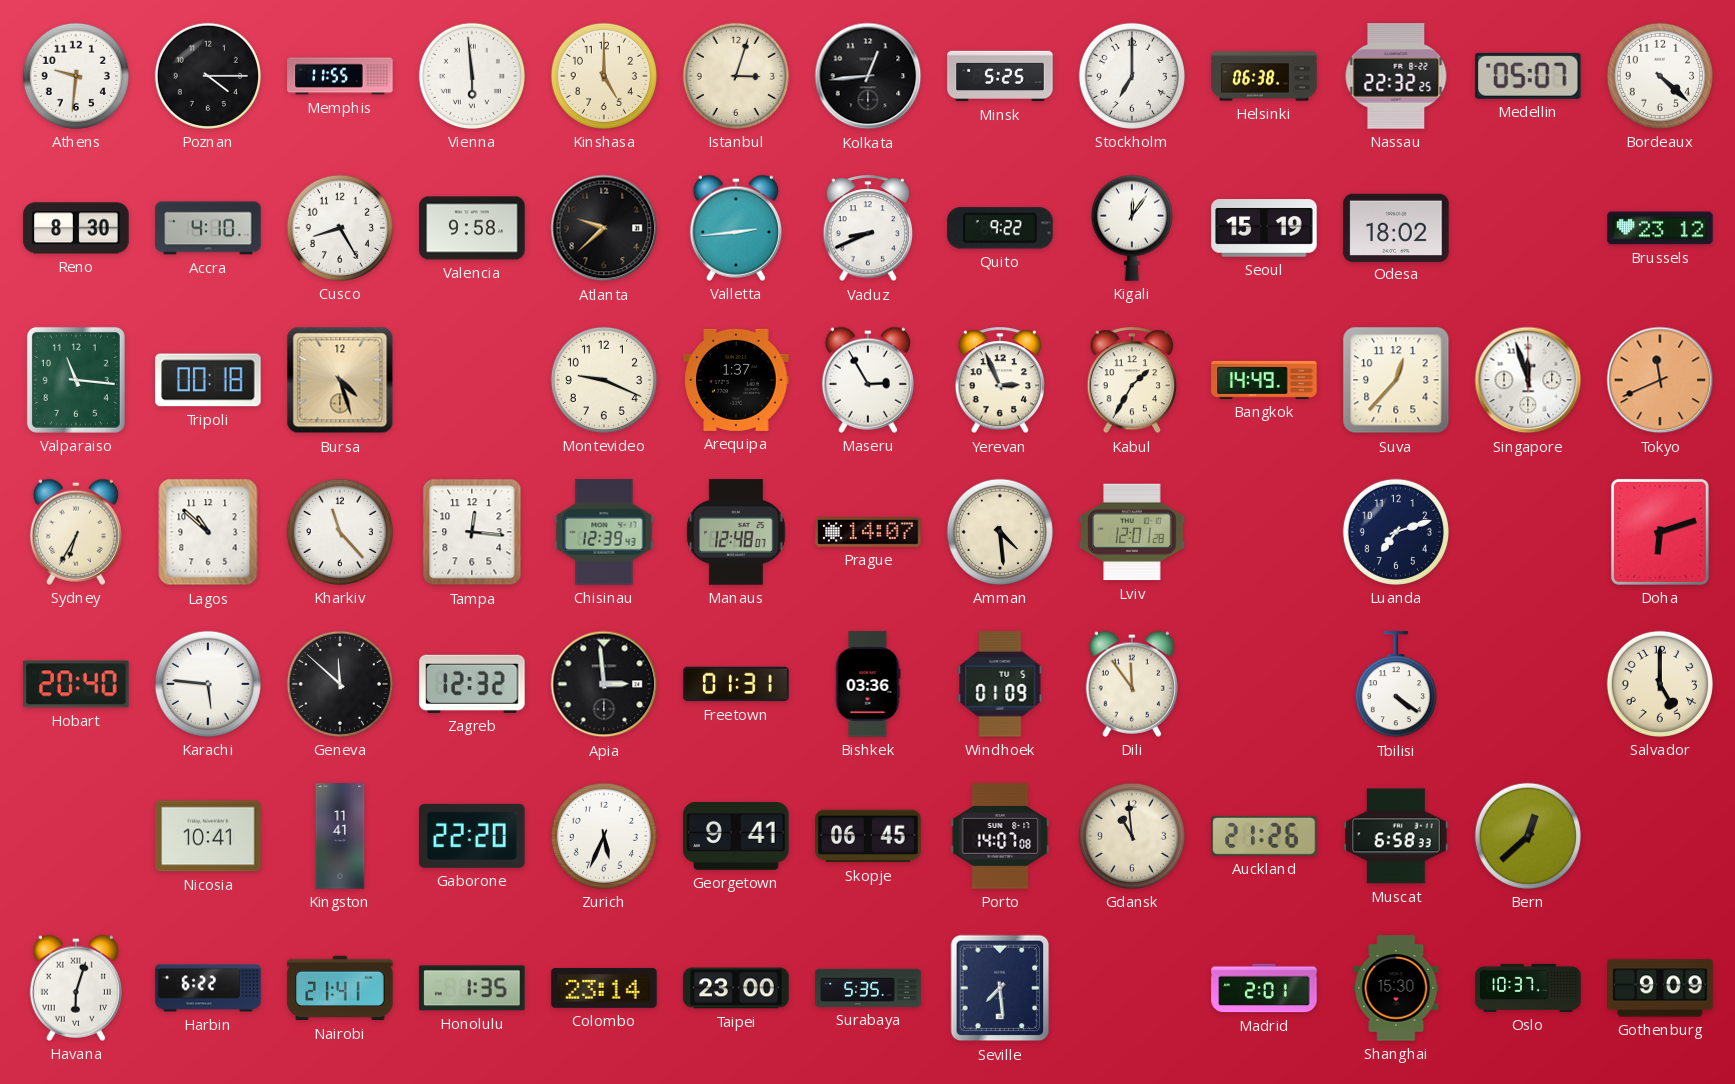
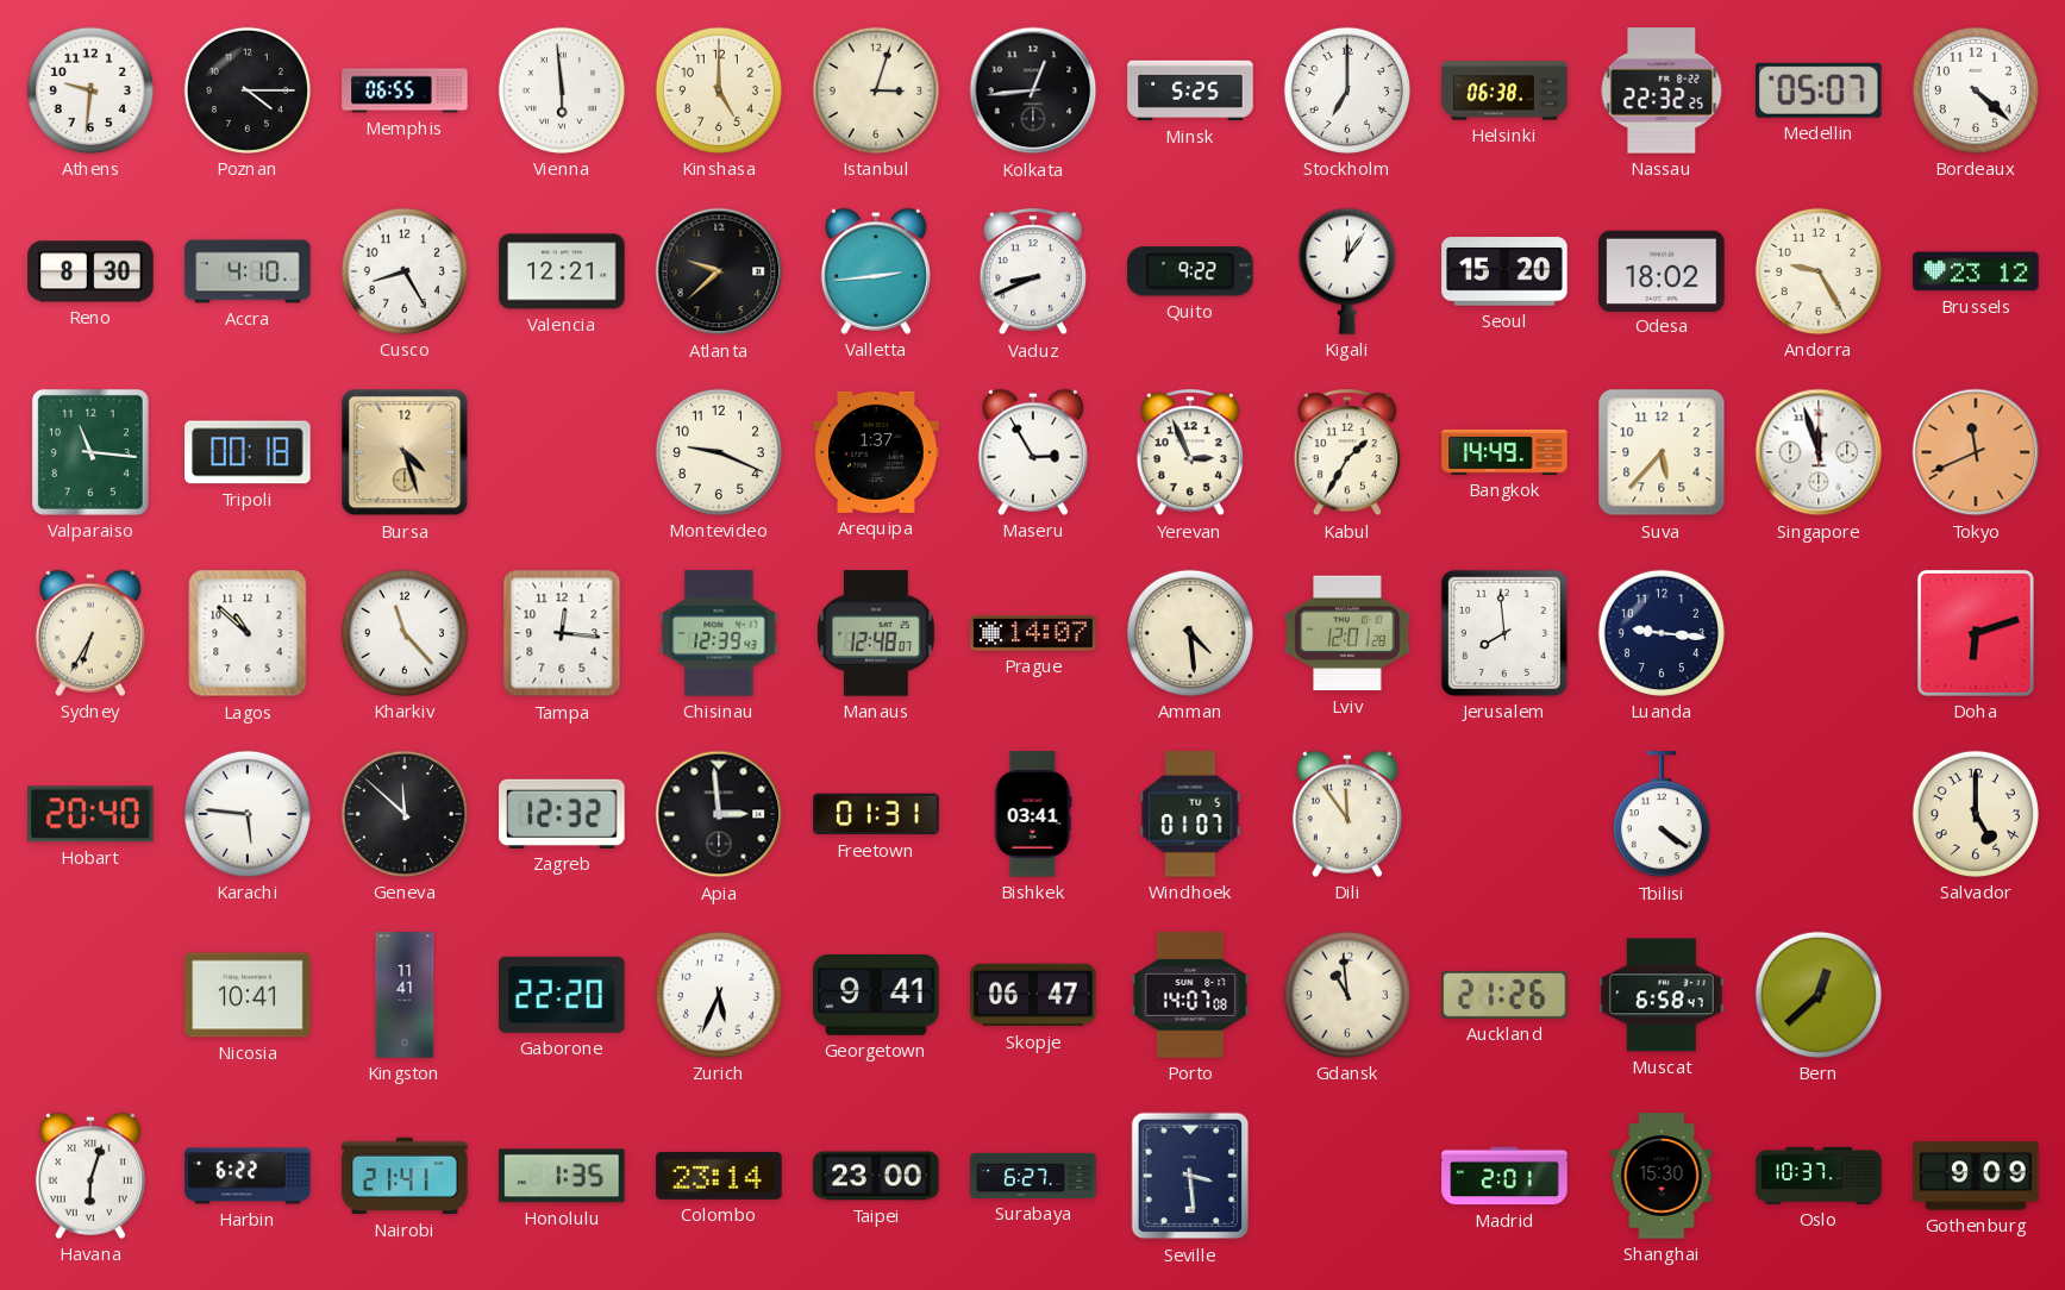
Memphis: 11:55 -> 06:55 (405, 90)
Valencia: 9:58 -> 12:21 (562, 271)
Seoul: 15:19 -> 15:20 (1504, 271)
Andorra: none -> 9:25 (1819, 271)
Suva: 12:37 -> 5:37 (1662, 452)
Jerusalem: none -> 7:59 (1504, 633)
Luanda: 7:12 -> 9:16 (1662, 633)
Bishkek: 03:36 -> 03:41 (1033, 814)
Windhoek: 01:09 -> 01:07 (1190, 814)
Skopje: 06:45 -> 06:47 (1033, 995)
Muscat: 6:58:33 -> 6:58:47 (1662, 995)
Surabaya: 5:35 -> 6:27 (1033, 1176)
Seville: 7:29 -> 3:29 (1190, 1176)
